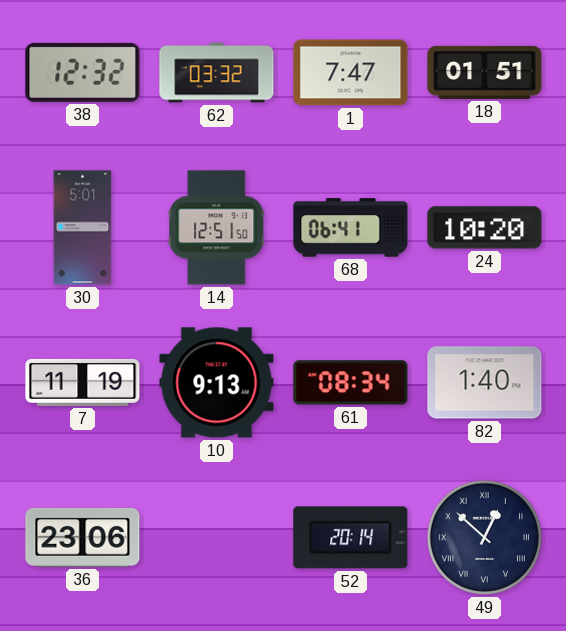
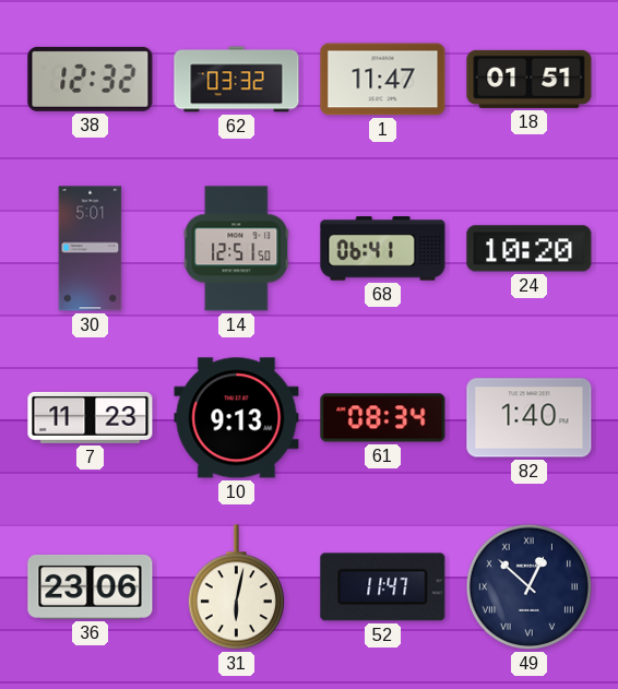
1: 7:47 -> 11:47 (383, 80)
7: 11:19 -> 11:23 (91, 417)
31: none -> 6:02 (236, 587)
52: 20:14 -> 11:47 (383, 587)
